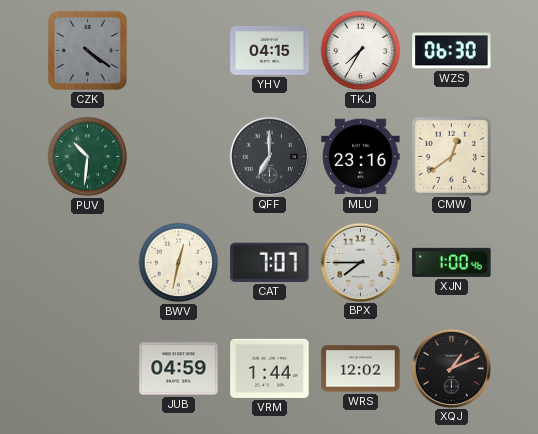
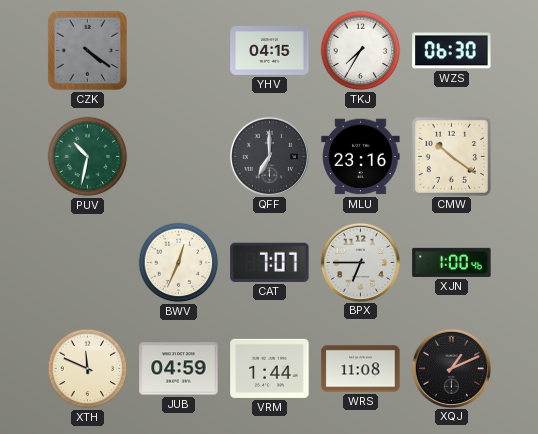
PUV: 10:31 -> 10:32 (88, 157)
CMW: 12:39 -> 10:21 (451, 156)
BWV: 12:32 -> 12:34 (179, 263)
BPX: 7:45 -> 6:45 (360, 262)
XTH: none -> 11:49 (88, 369)
WRS: 12:02 -> 11:08 (361, 369)
